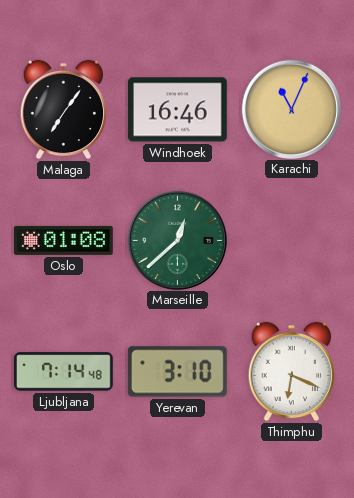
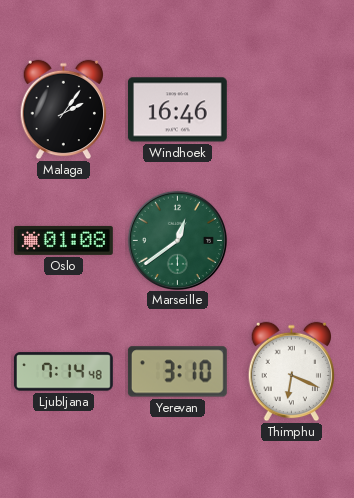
Malaga: 7:06 -> 2:06 (63, 110)
Karachi: 11:04 -> none (291, 109)
Marseille: 12:38 -> 12:39 (177, 240)
